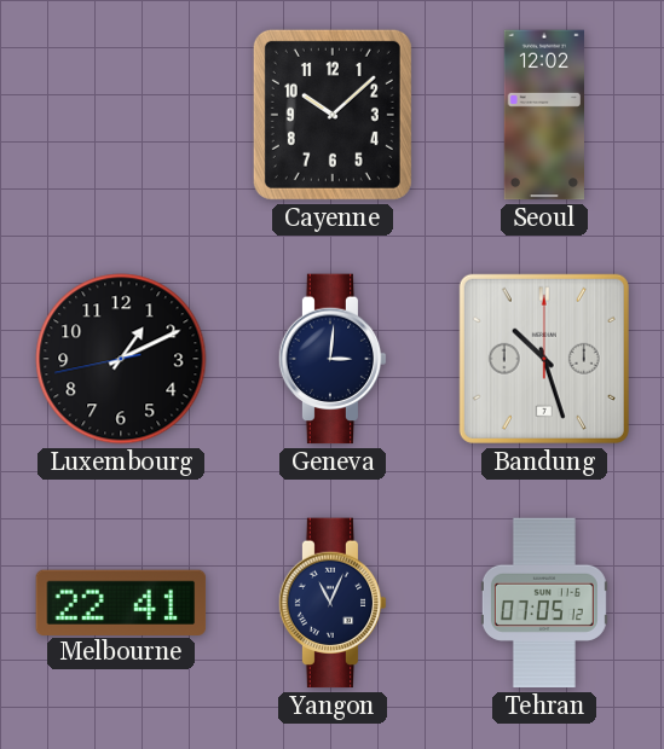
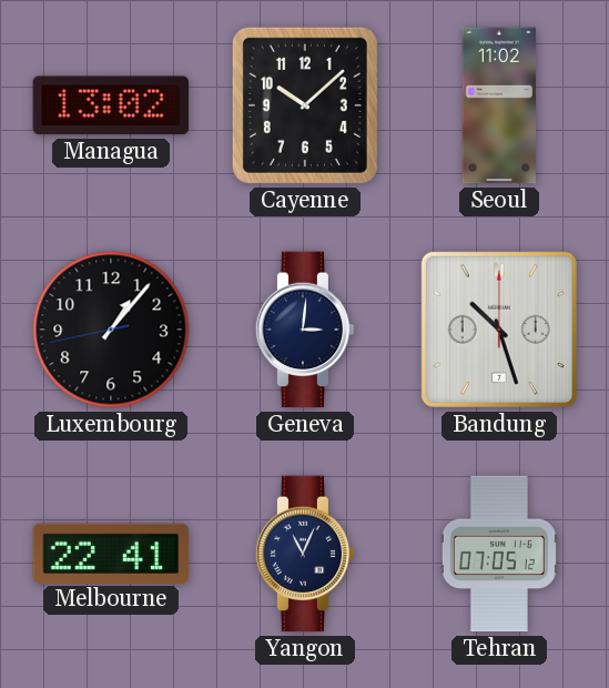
Managua: none -> 13:02 (110, 105)
Seoul: 12:02 -> 11:02 (498, 105)
Luxembourg: 1:10 -> 1:06 (111, 330)
